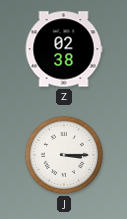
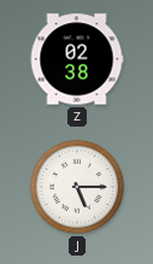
J: 3:15 -> 5:15 (77, 187)
